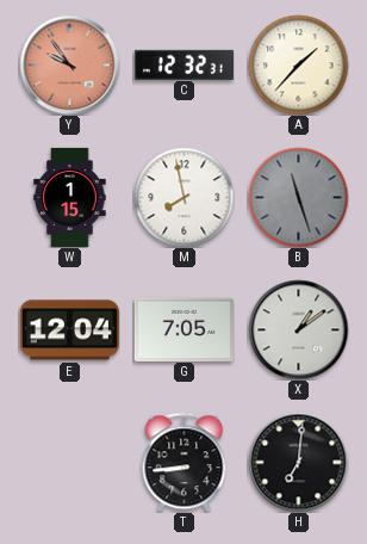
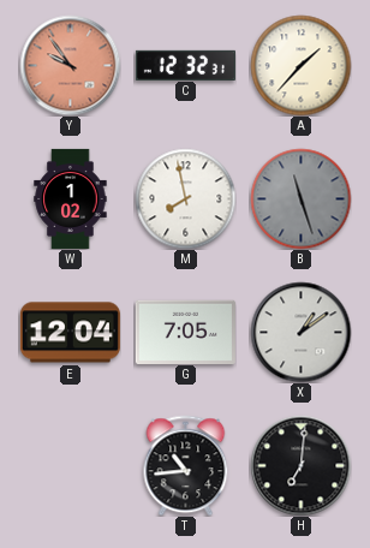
W: 1:15 -> 1:02 (71, 198)
T: 8:44 -> 10:44 (186, 465)
